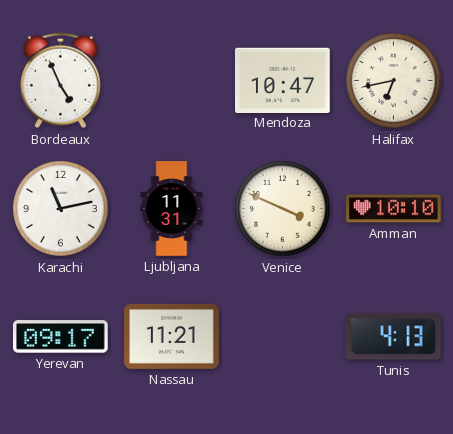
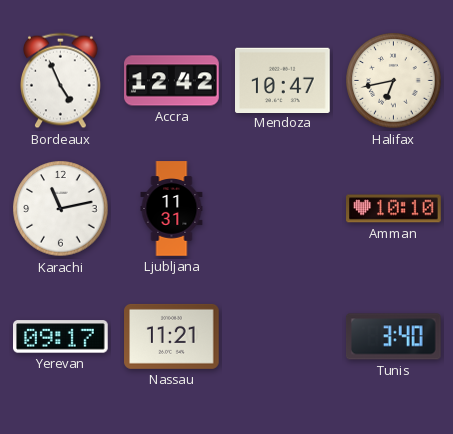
Accra: none -> 12:42 (172, 81)
Venice: 3:49 -> none (283, 209)
Tunis: 4:13 -> 3:40 (393, 337)
